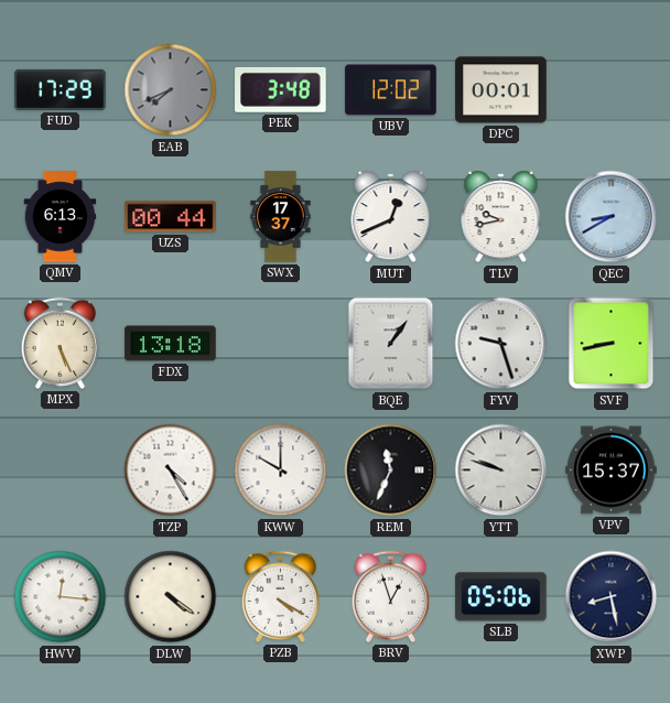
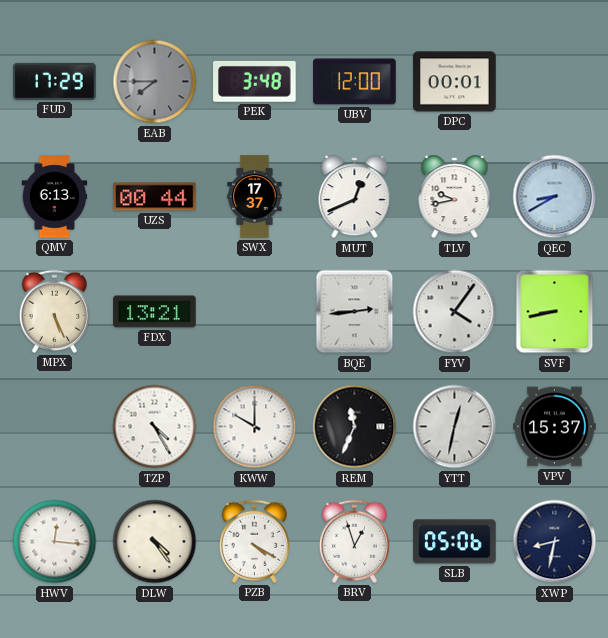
EAB: 7:41 -> 7:45 (155, 82)
UBV: 12:02 -> 12:00 (355, 82)
FDX: 13:18 -> 13:21 (155, 312)
BQE: 1:06 -> 2:44 (355, 312)
FYV: 9:27 -> 4:06 (455, 312)
YTT: 9:48 -> 12:32 (455, 427)
DLW: 4:21 -> 4:24 (155, 542)
XWP: 8:28 -> 8:32 (555, 542)
